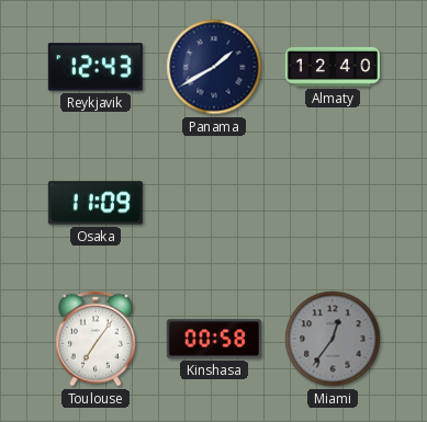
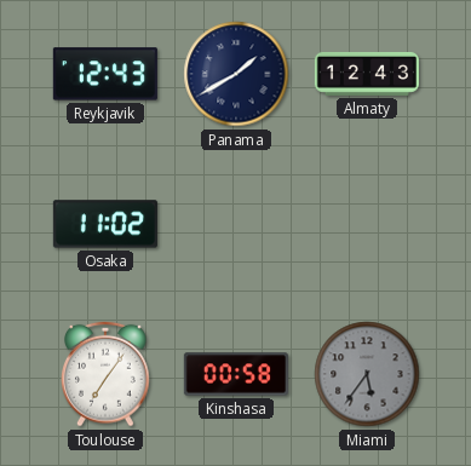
Almaty: 12:40 -> 12:43 (367, 74)
Osaka: 11:09 -> 11:02 (105, 224)
Miami: 12:36 -> 5:36 (367, 374)
